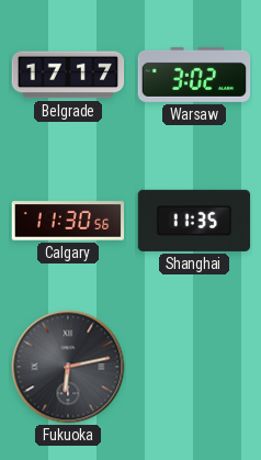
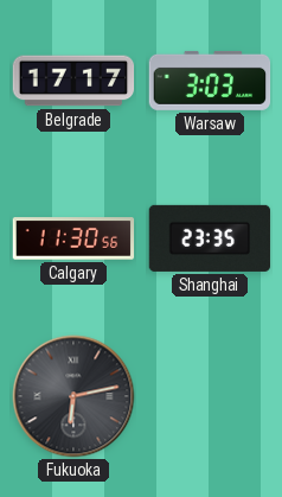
Warsaw: 3:02 -> 3:03 (210, 81)
Shanghai: 11:35 -> 23:35 (210, 238)
